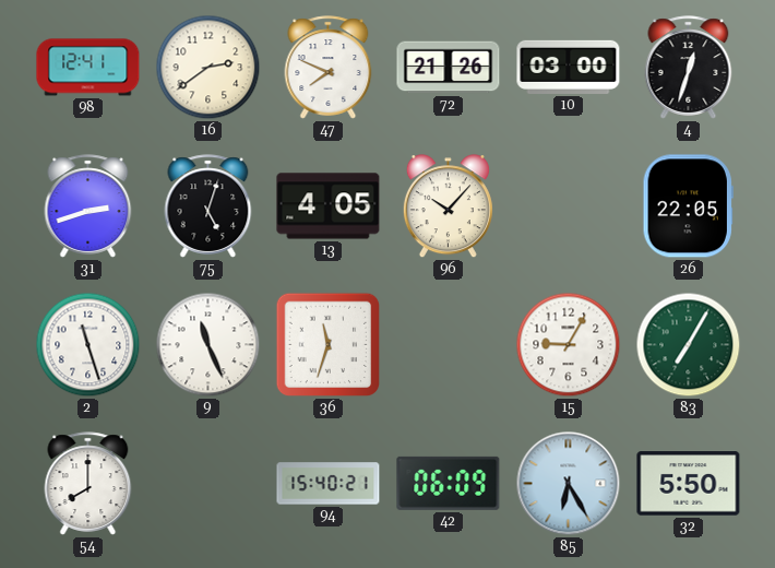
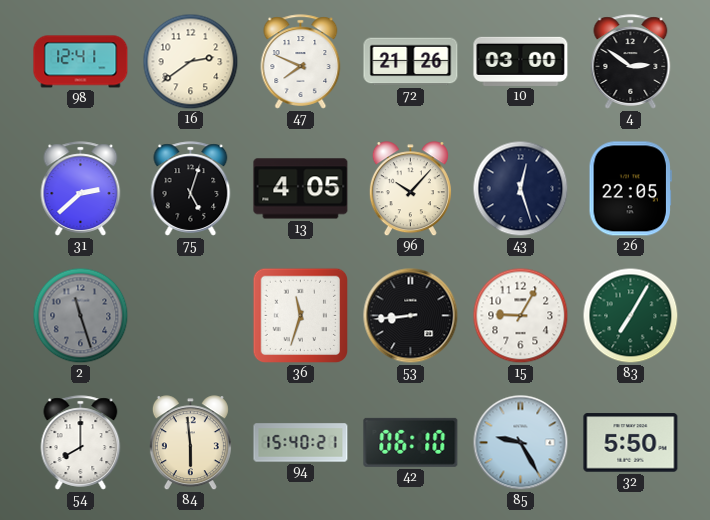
4: 12:33 -> 2:51 (631, 62)
31: 2:42 -> 2:38 (81, 189)
43: none -> 12:27 (521, 189)
2 dial: white -> grey (81, 316)
9: 11:26 -> none (208, 345)
53: none -> 8:44 (411, 316)
84: none -> 5:59 (190, 443)
42: 06:09 -> 06:10 (411, 442)
85: 6:25 -> 9:25 (521, 443)
